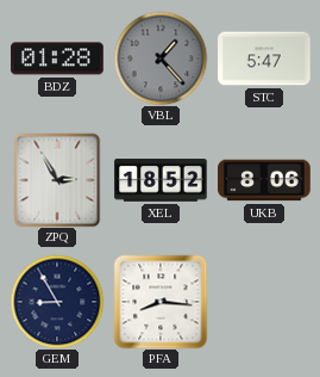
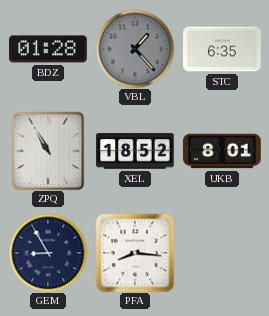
STC: 5:47 -> 6:35 (222, 49)
ZPQ: 2:55 -> 10:55 (48, 151)
UKB: 8:06 -> 8:01 (222, 151)
